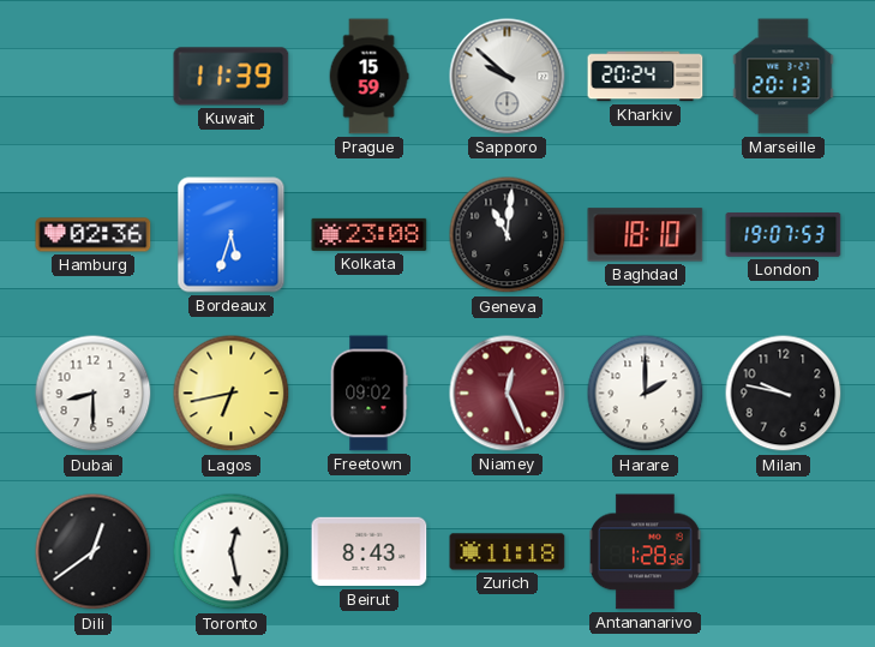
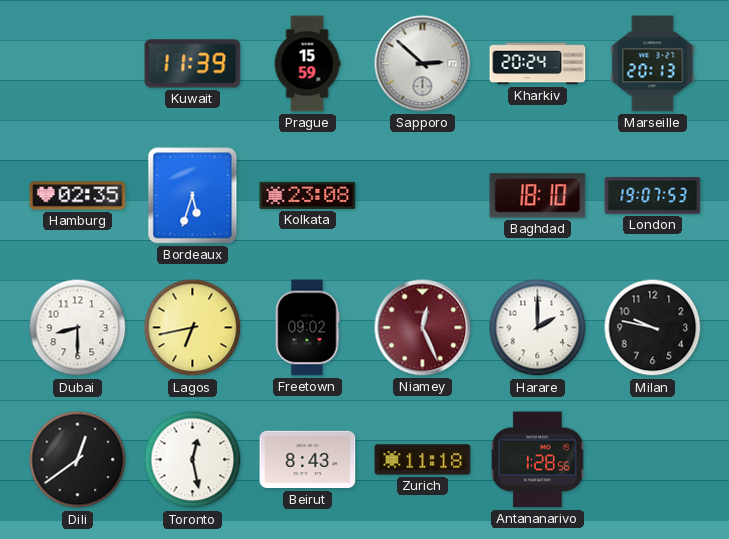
Sapporo: 9:52 -> 2:52 (423, 64)
Hamburg: 02:36 -> 02:35 (78, 196)
Geneva: 11:01 -> none (508, 235)
